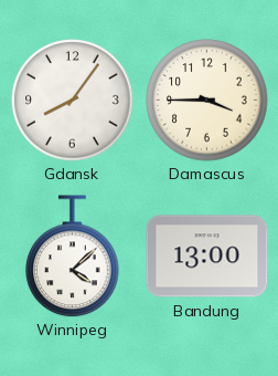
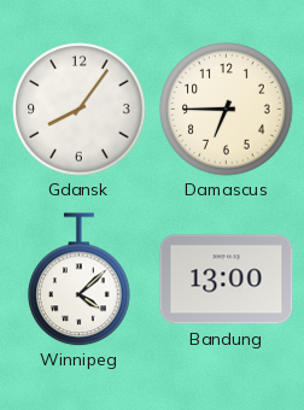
Damascus: 3:45 -> 6:45 (227, 110)
